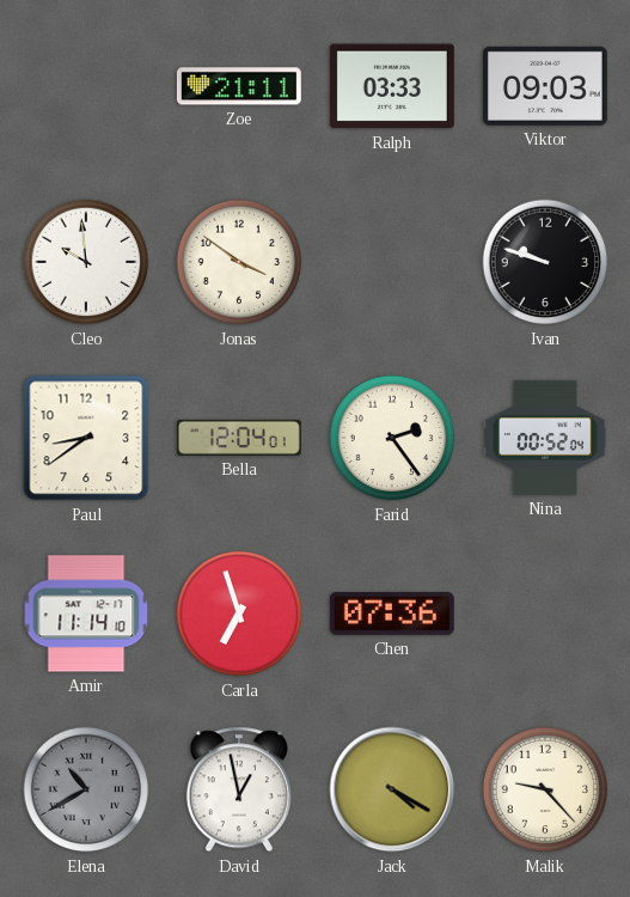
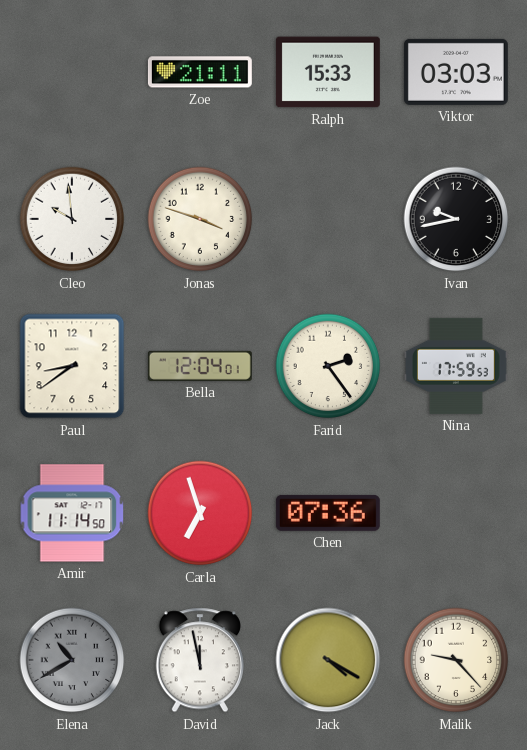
Ralph: 03:33 -> 15:33 (328, 72)
Viktor: 09:03 -> 03:03 (456, 72)
Jonas: 3:51 -> 3:48 (200, 219)
Ivan: 9:48 -> 9:43 (456, 219)
Nina: 00:52 -> 17:59 (456, 366)
Amir: 11:14:10 -> 11:14:50 (72, 513)
David: 12:58 -> 11:58 (200, 660)
